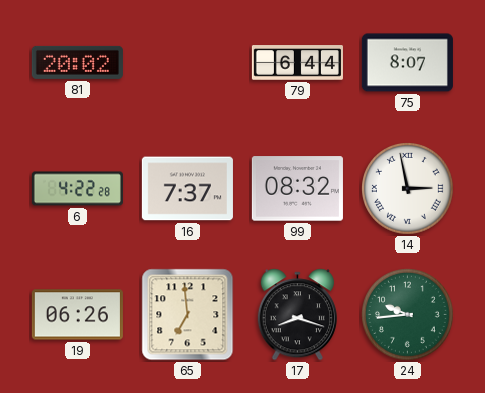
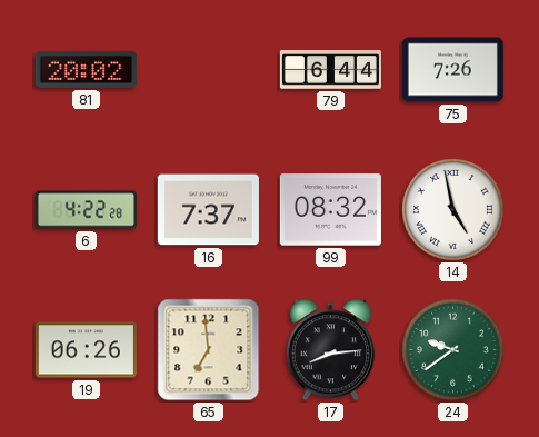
75: 8:07 -> 7:26 (452, 70)
14: 2:58 -> 4:58 (453, 210)
17: 8:18 -> 8:14 (330, 350)
24: 9:44 -> 9:39 (453, 350)
